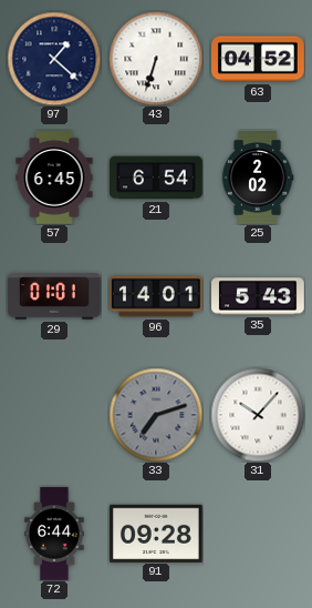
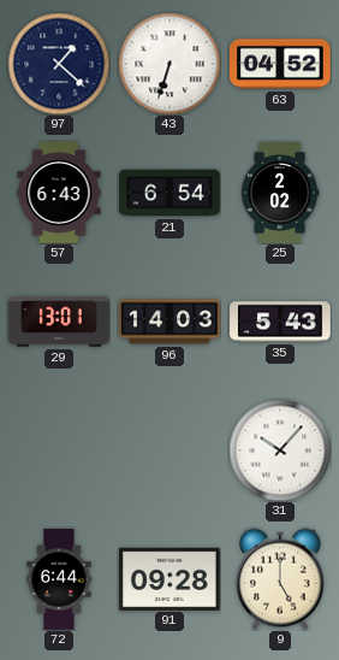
57: 6:45 -> 6:43 (59, 193)
29: 01:01 -> 13:01 (59, 322)
96: 14:01 -> 14:03 (171, 322)
33: 7:12 -> none (156, 415)
9: none -> 5:00 (281, 579)
